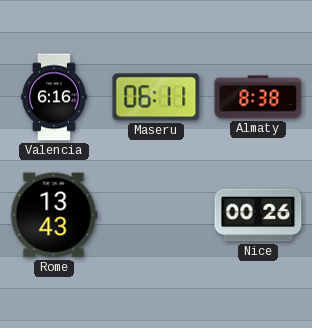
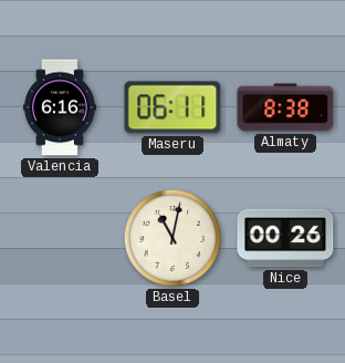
Rome: 13:43 -> none (54, 215)
Basel: none -> 11:02 (172, 238)
